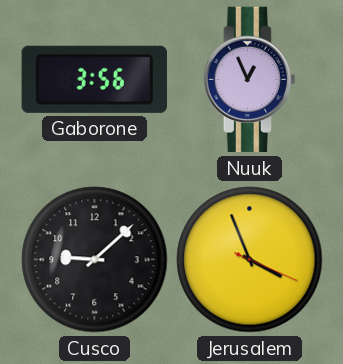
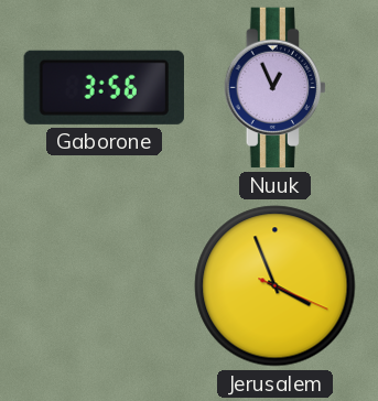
Cusco: 9:08 -> none (95, 260)
